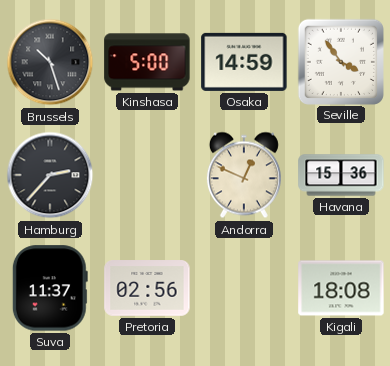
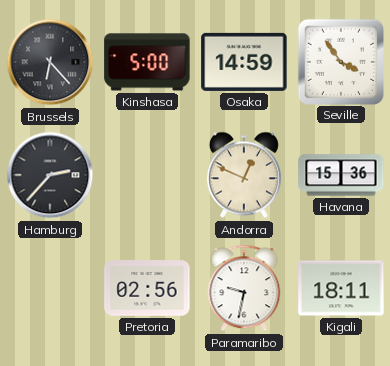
Brussels: 10:27 -> 6:23 (50, 62)
Suva: 11:37 -> none (50, 288)
Paramaribo: none -> 9:32 (244, 288)
Kigali: 18:08 -> 18:11 (341, 288)
